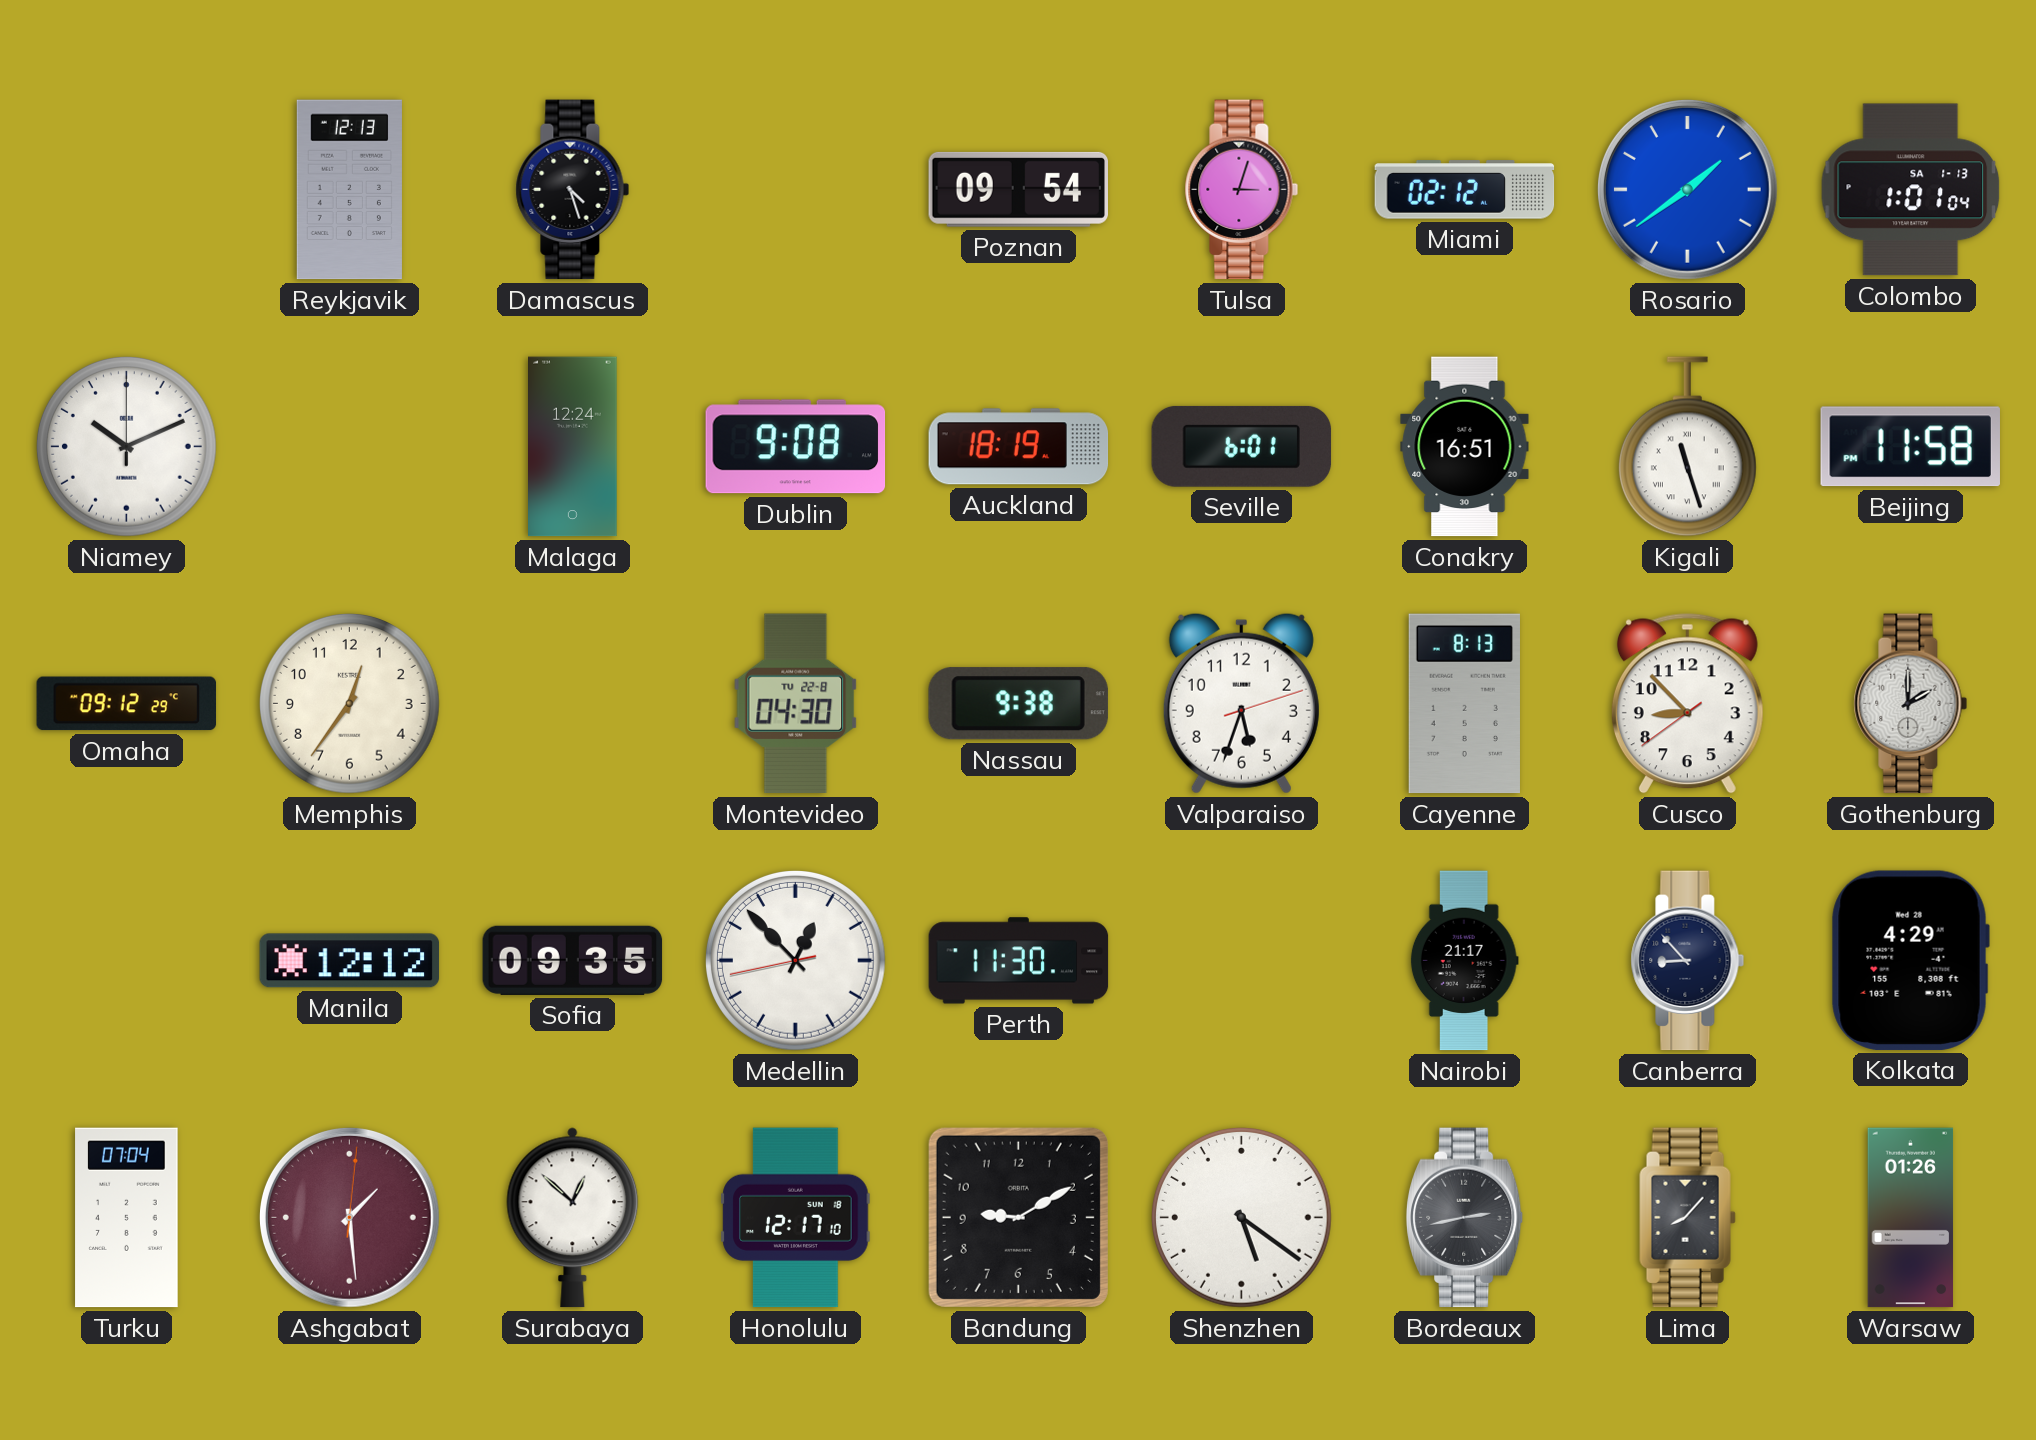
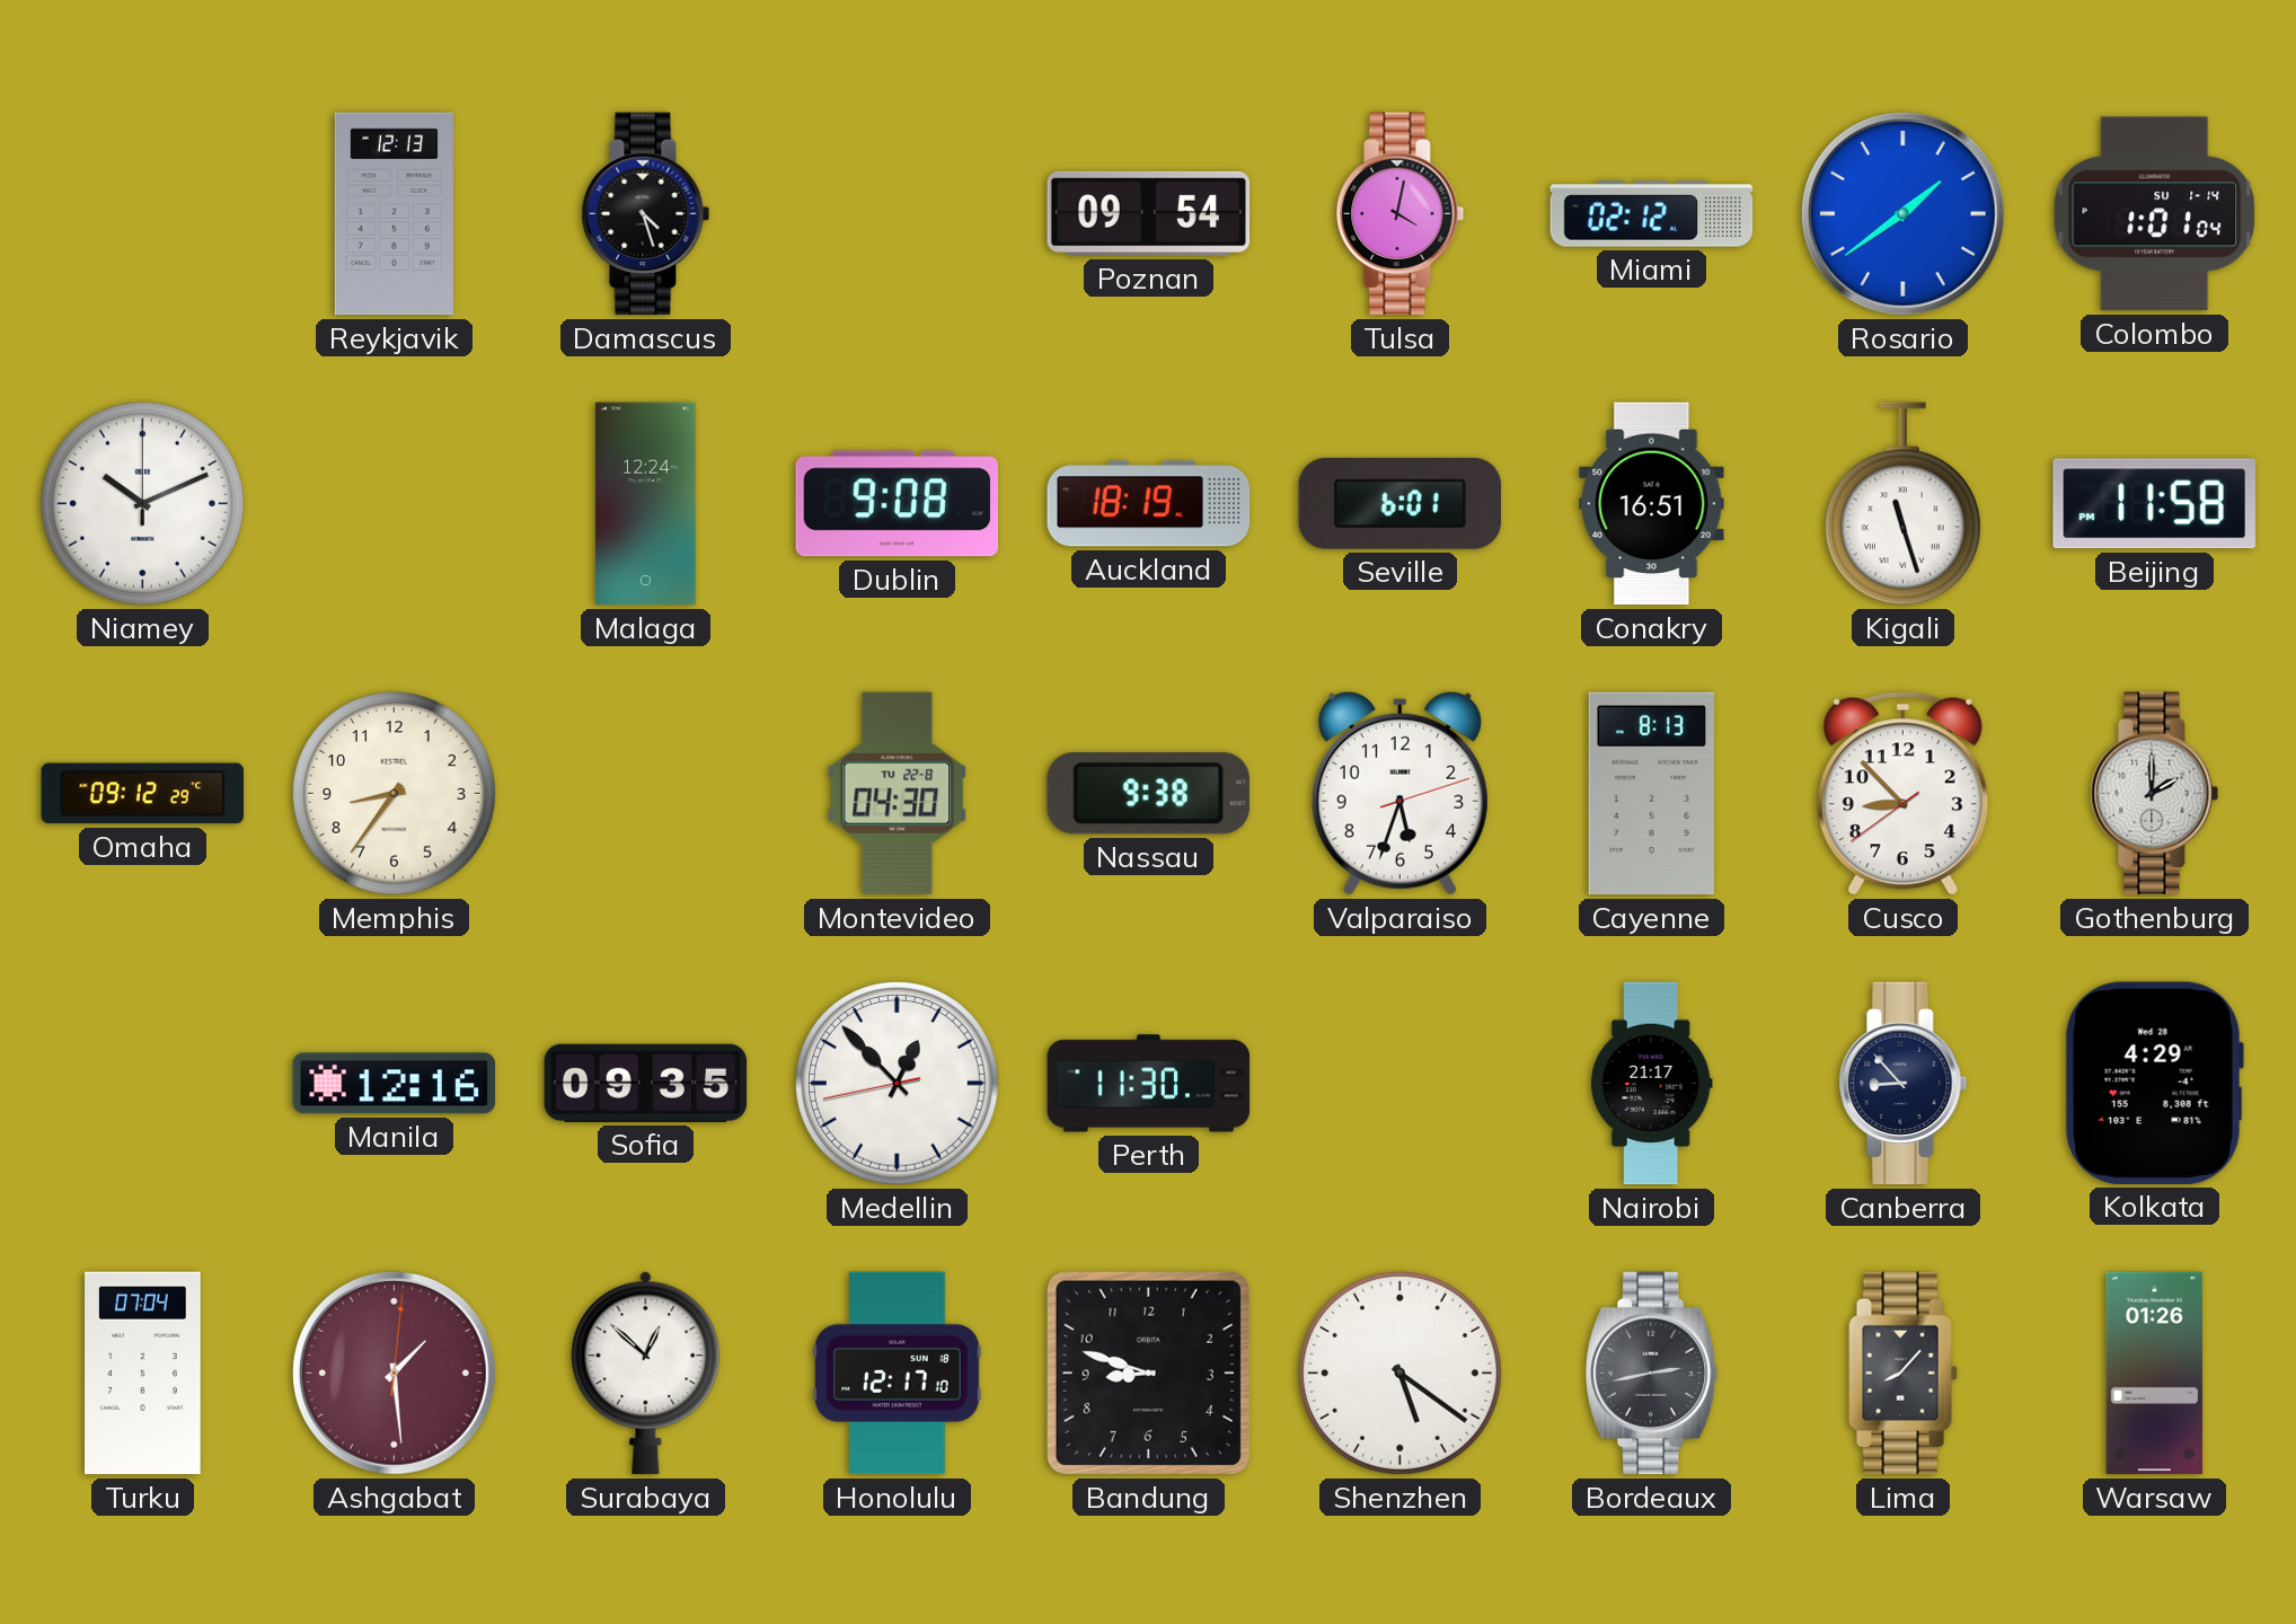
Tulsa: 3:03 -> 4:02 (1401, 214)
Colombo date: SA 1-13 -> SU 1-14 (2155, 214)
Memphis: 12:36 -> 8:36 (395, 794)
Manila: 12:12 -> 12:16 (395, 1084)
Bandung: 9:10 -> 8:48 (1148, 1373)
